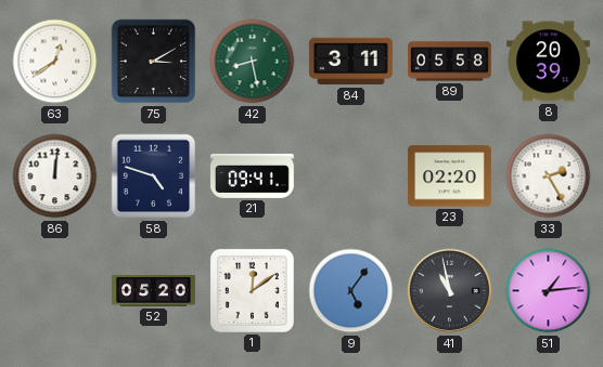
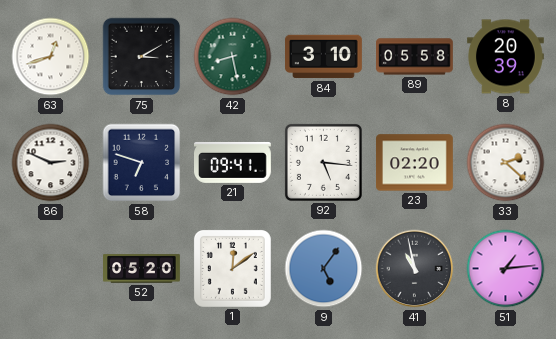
63: 12:39 -> 12:42 (51, 57)
84: 3:11 -> 3:10 (324, 57)
86: 12:01 -> 2:49 (51, 163)
58: 4:48 -> 6:48 (142, 163)
92: none -> 5:16 (323, 162)
33: 2:25 -> 2:22 (506, 163)
